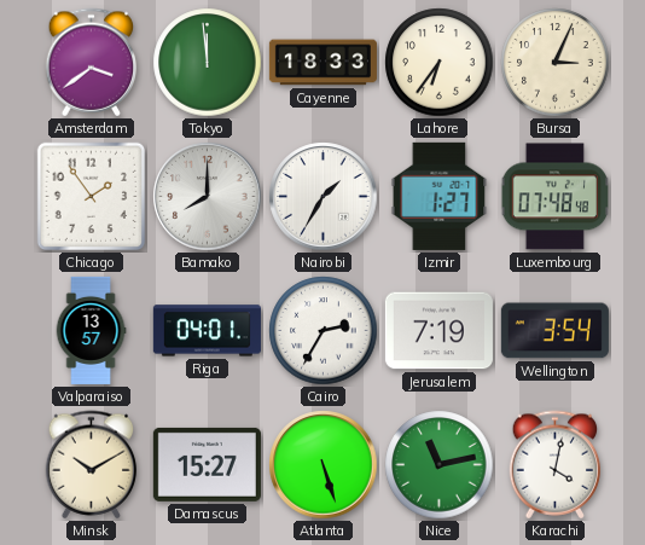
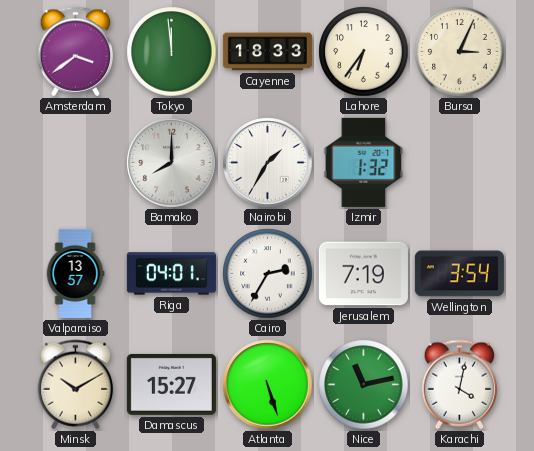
Chicago: 1:54 -> none (92, 197)
Izmir: 1:27 -> 1:32 (364, 162)
Luxembourg: 07:48 -> none (554, 197)
